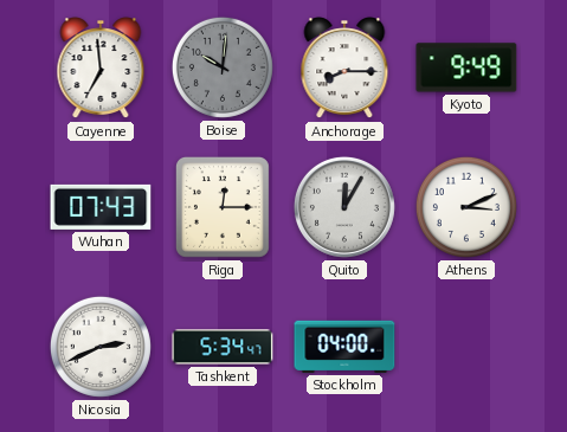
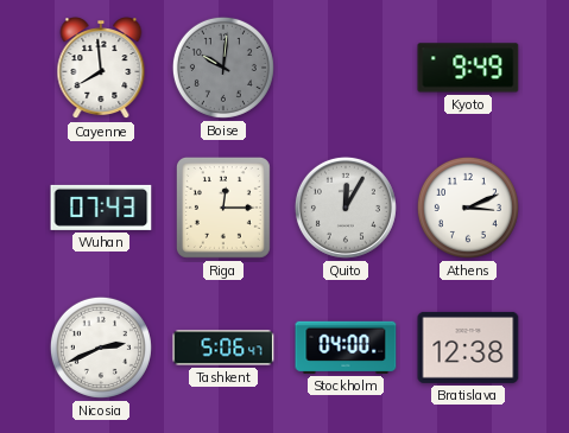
Cayenne: 6:59 -> 7:59 (101, 69)
Anchorage: 8:15 -> none (344, 69)
Tashkent: 5:34 -> 5:06 (223, 348)
Bratislava: none -> 12:38 (468, 348)
